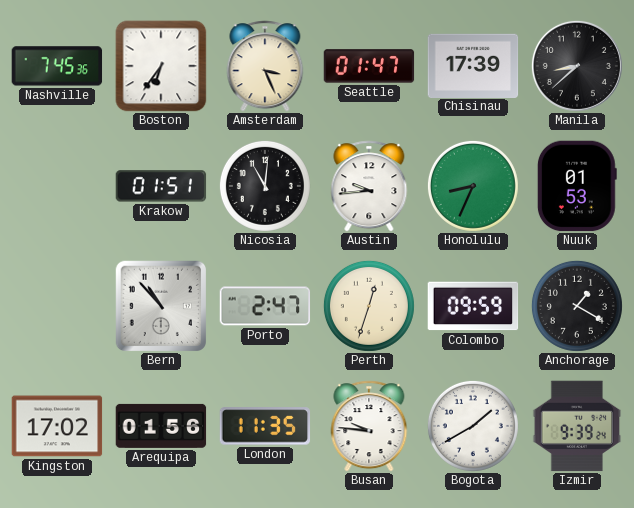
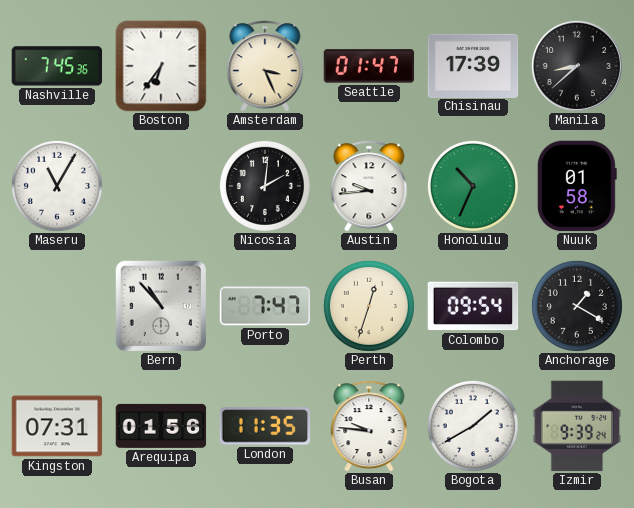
Maseru: none -> 11:05 (57, 186)
Krakow: 01:51 -> none (161, 186)
Nicosia: 11:01 -> 2:01 (265, 186)
Honolulu: 8:34 -> 10:34 (473, 186)
Nuuk: 01:53 -> 01:58 (577, 186)
Porto: 2:47 -> 7:47 (265, 306)
Colombo: 09:59 -> 09:54 (473, 306)
Kingston: 17:02 -> 07:31 (57, 426)
